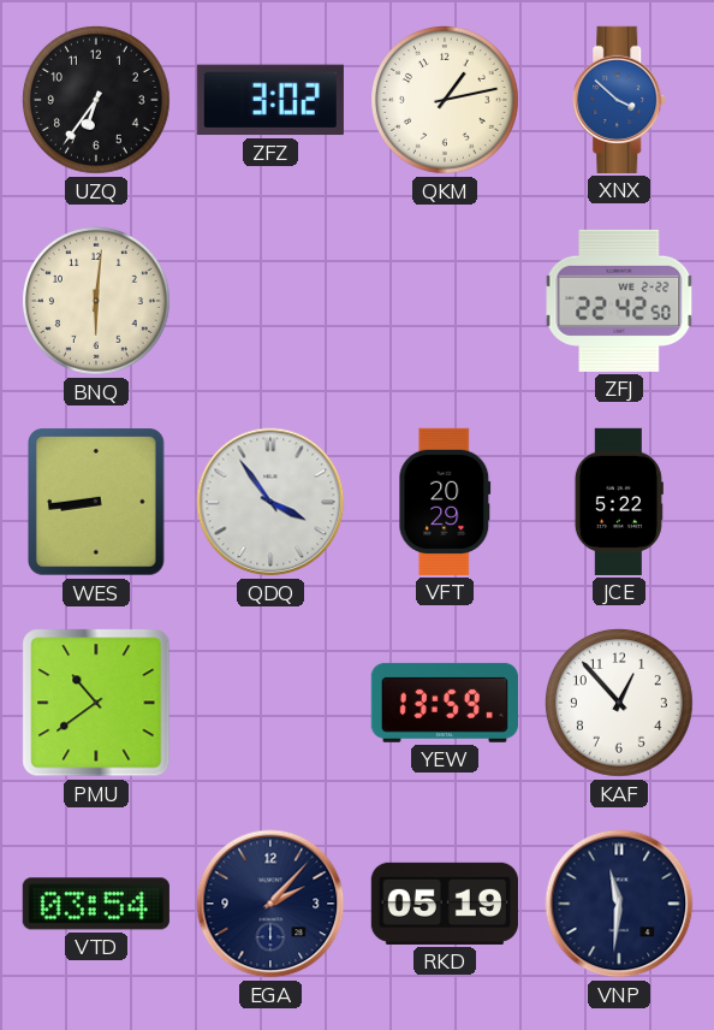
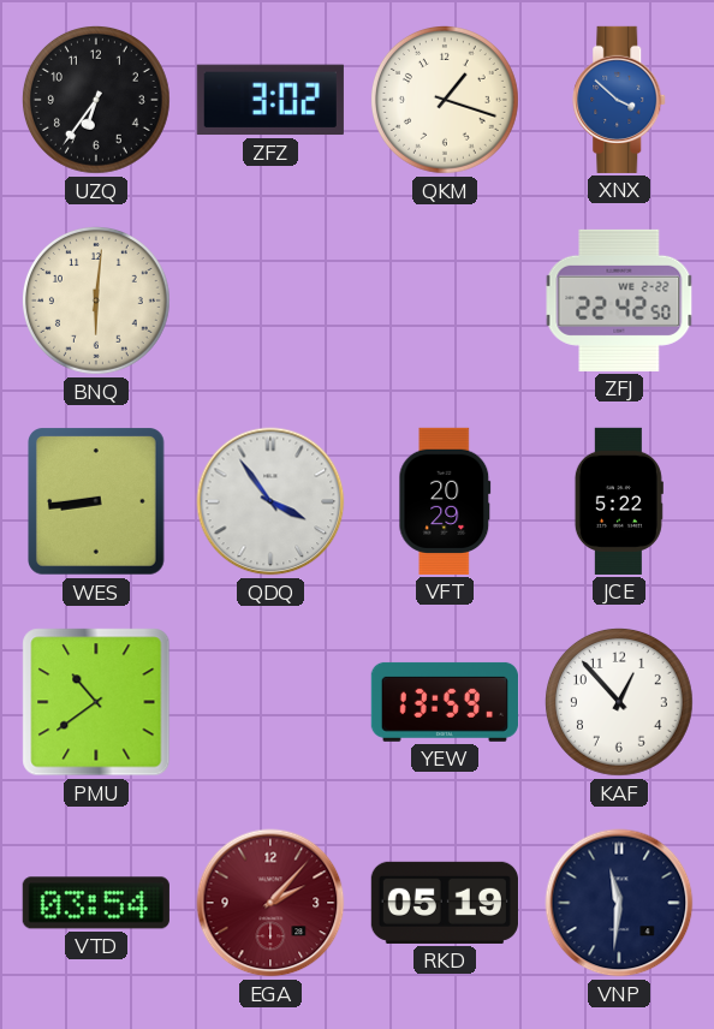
QKM: 1:13 -> 1:18 (445, 100)
EGA dial: navy -> burgundy (270, 903)
